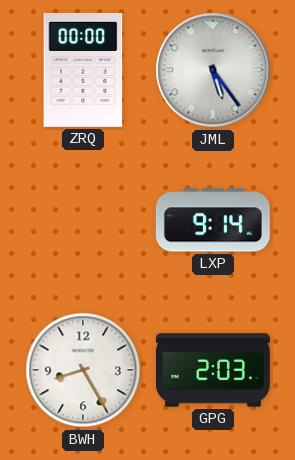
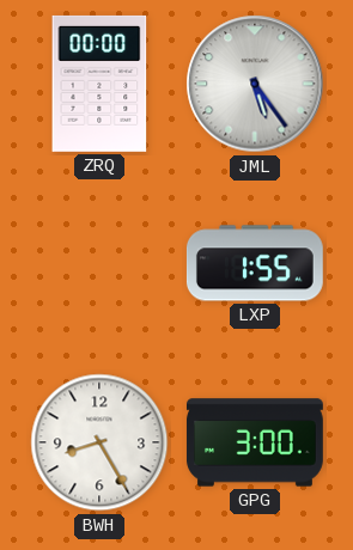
LXP: 9:14 -> 1:55 (255, 263)
GPG: 2:03 -> 3:00 (255, 442)
